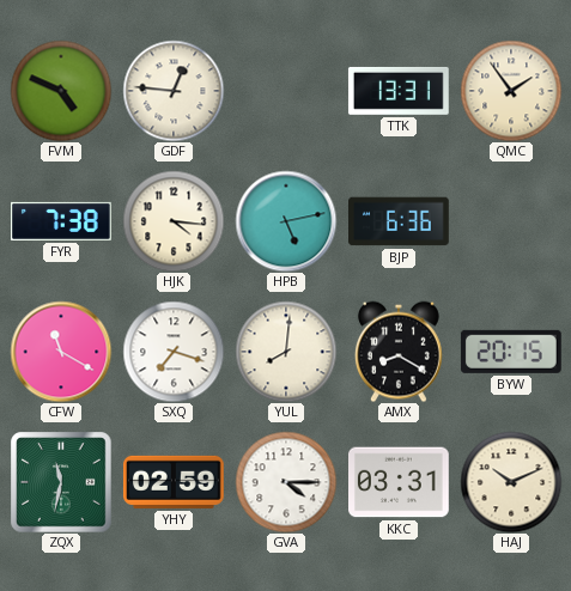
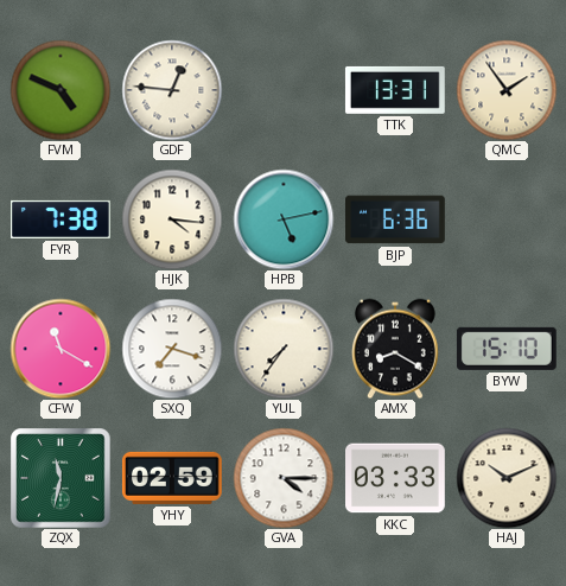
YUL: 8:01 -> 7:36 (284, 349)
BYW: 20:15 -> 15:10 (507, 349)
KKC: 03:31 -> 03:33 (396, 478)
